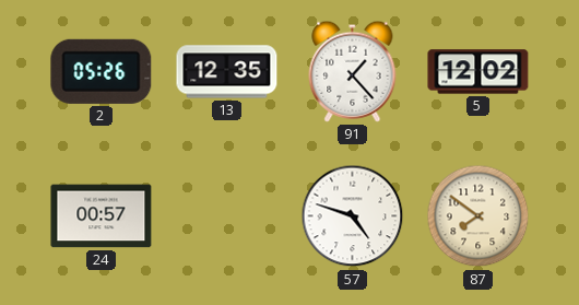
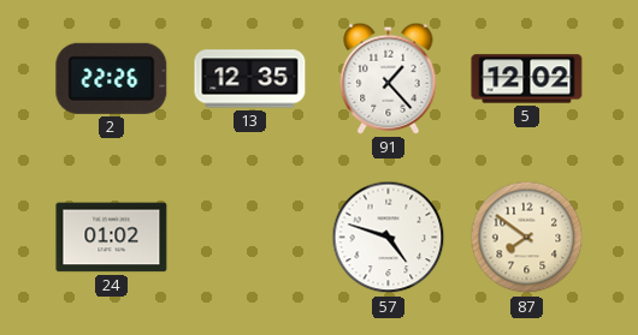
2: 05:26 -> 22:26 (112, 78)
24: 00:57 -> 01:02 (112, 238)
